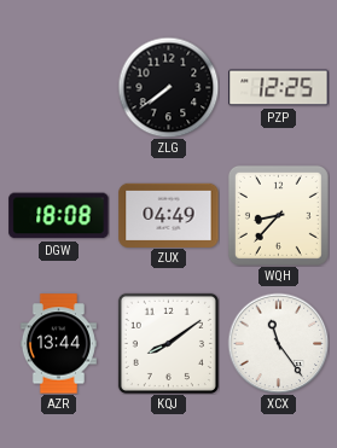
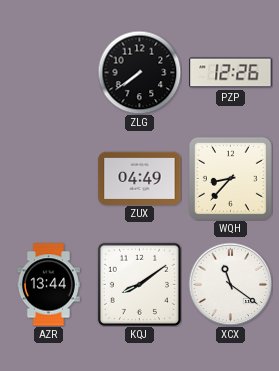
PZP: 12:25 -> 12:26 (231, 73)
DGW: 18:08 -> none (59, 216)
XCX: 11:24 -> 11:21 (230, 284)
